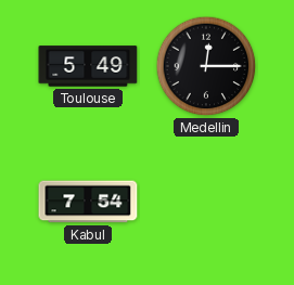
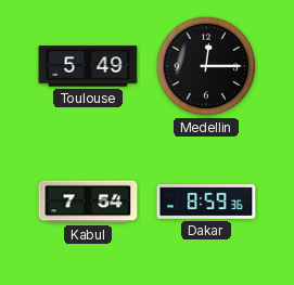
Dakar: none -> 8:59 (206, 203)
